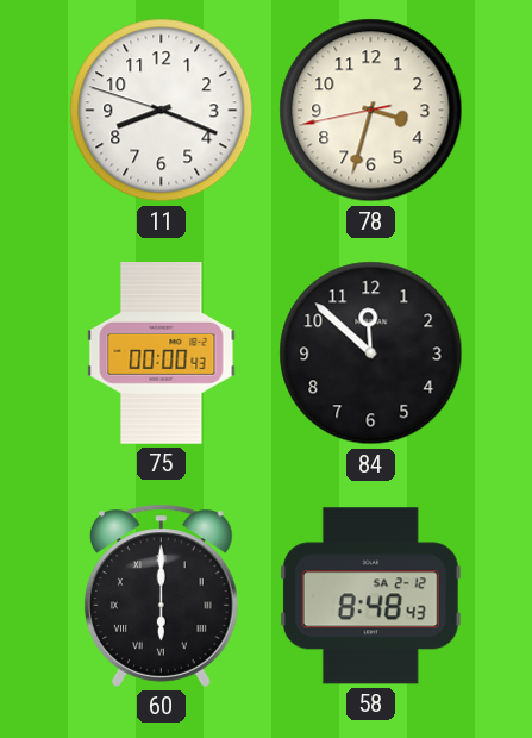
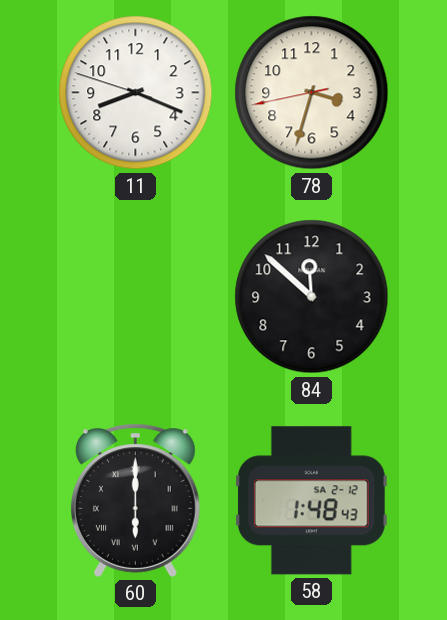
75: 00:00 -> none (162, 354)
58: 8:48 -> 1:48 (311, 501)
